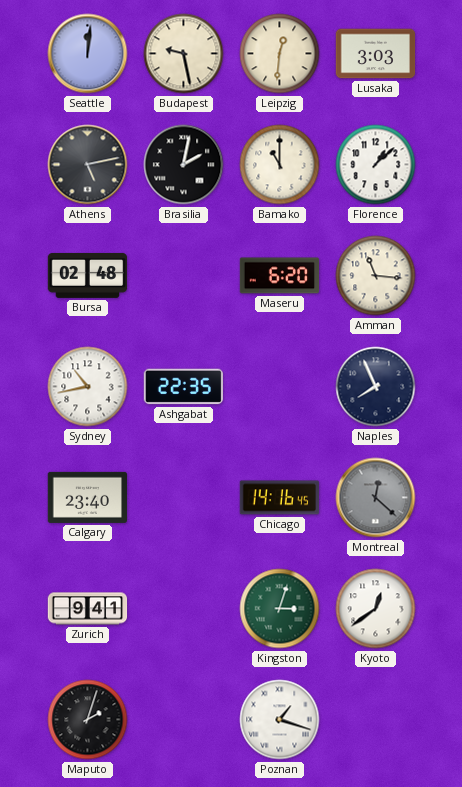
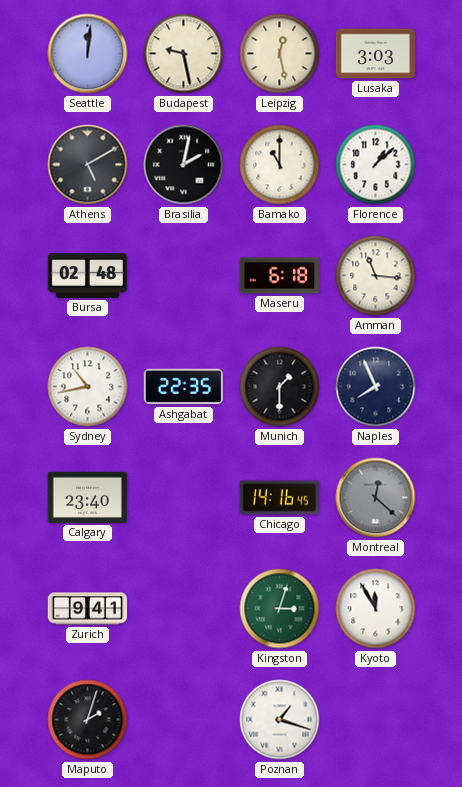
Leipzig: 12:31 -> 12:28 (280, 54)
Athens: 5:13 -> 5:10 (88, 165)
Maseru: 6:20 -> 6:18 (280, 276)
Munich: none -> 1:30 (280, 387)
Kyoto: 12:39 -> 11:55 (376, 609)
